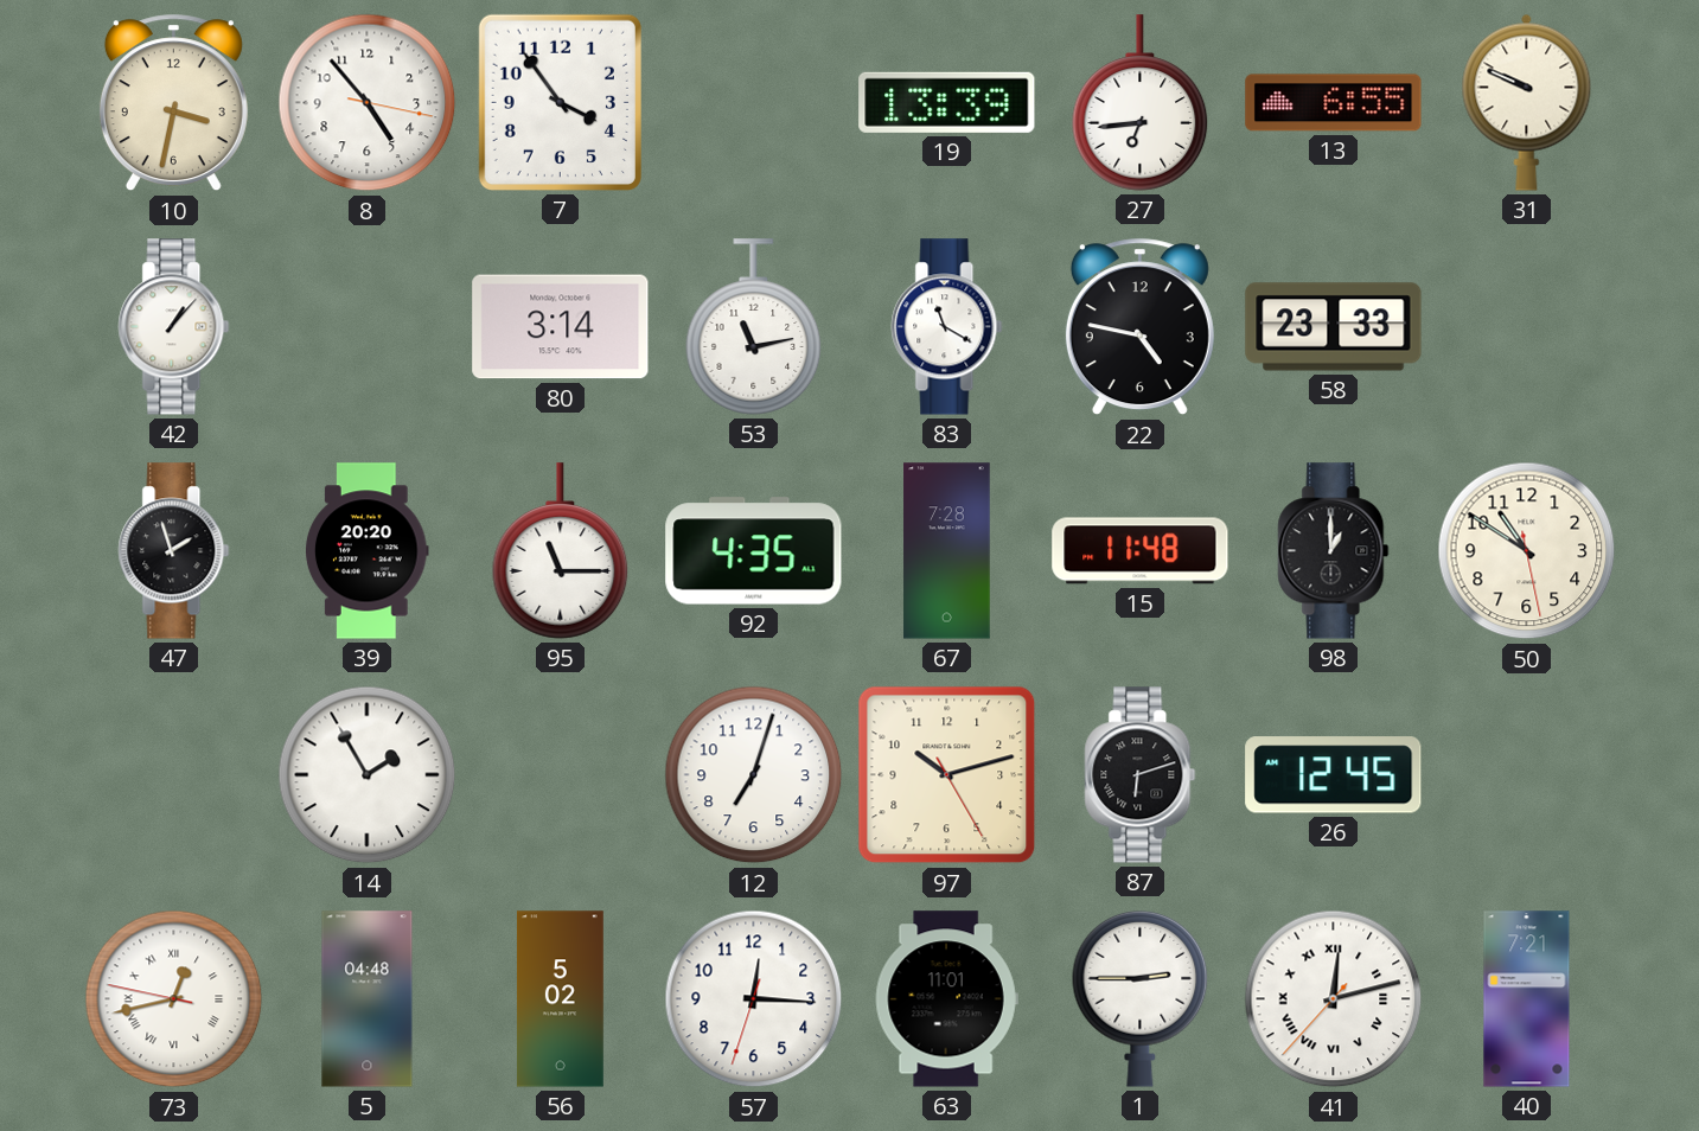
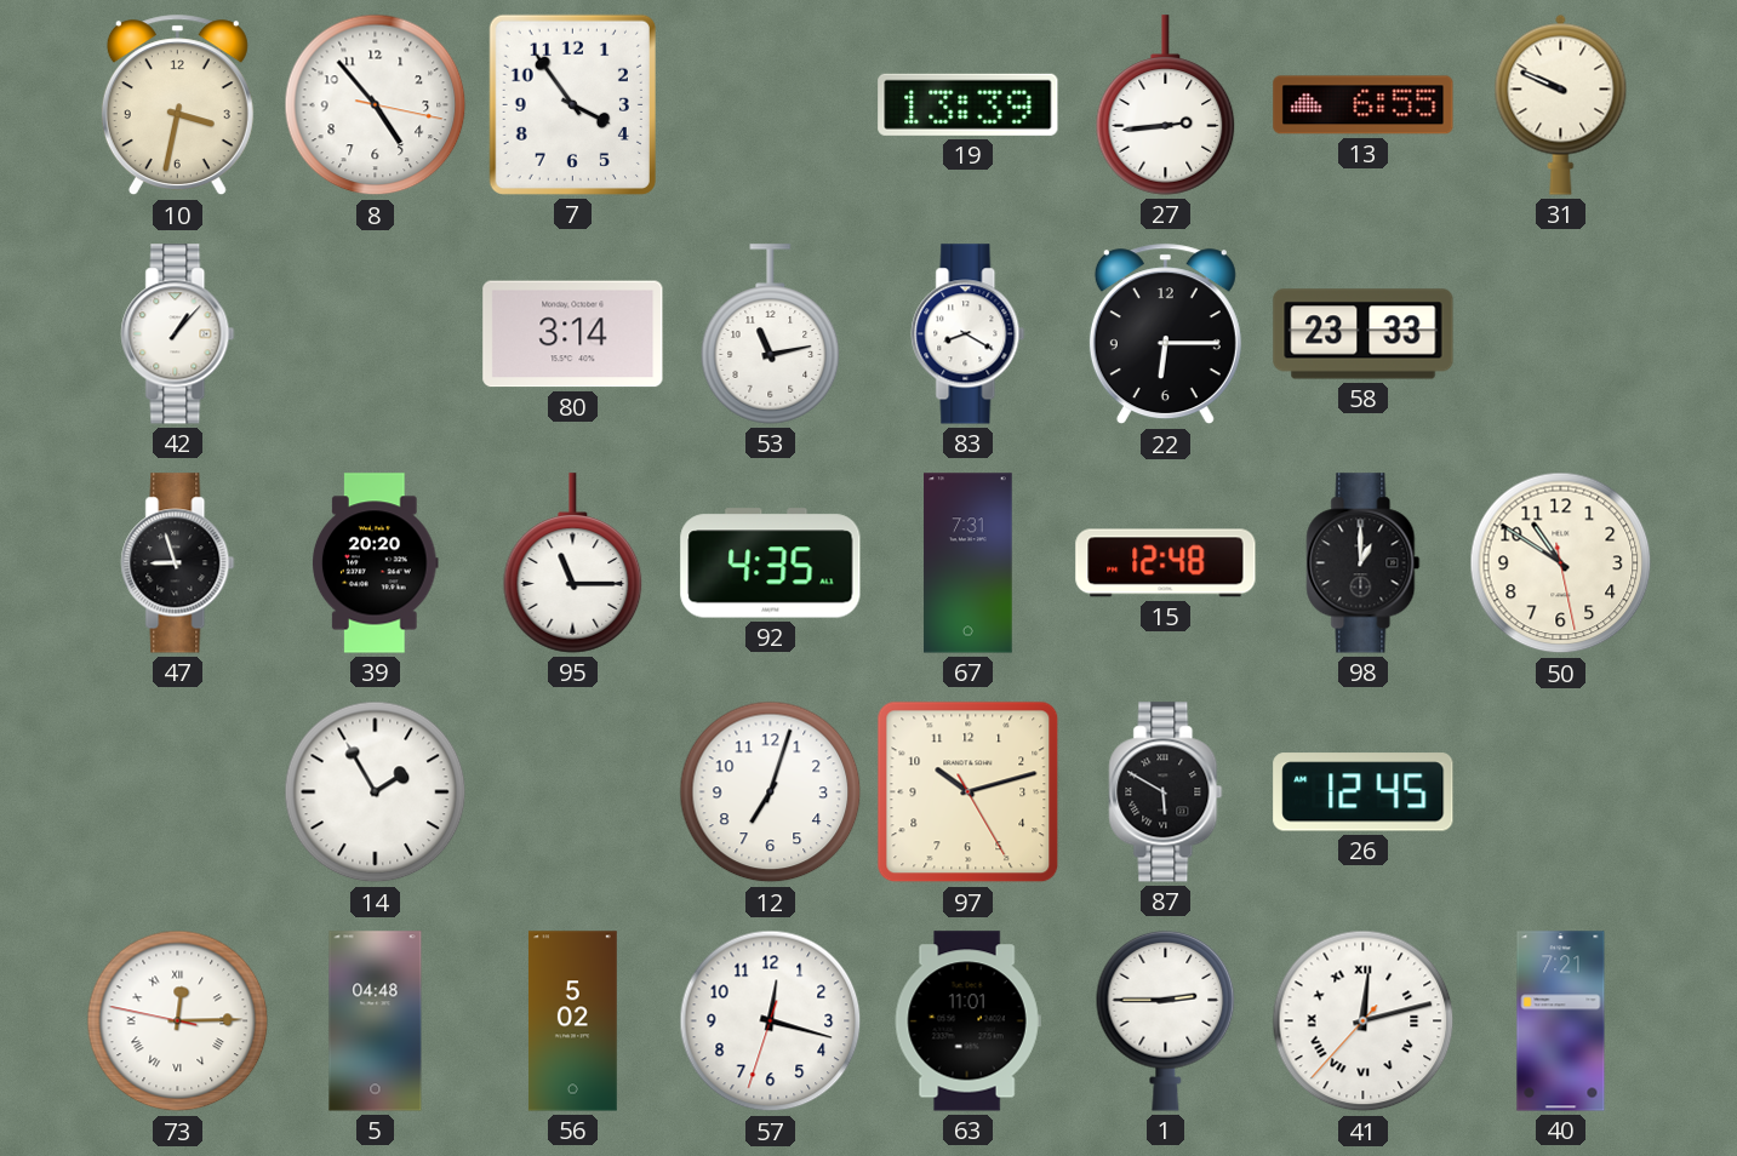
27: 6:44 -> 2:44 (1166, 105)
83: 11:20 -> 8:20 (969, 334)
22: 4:47 -> 6:15 (1165, 334)
47: 1:57 -> 8:57 (178, 563)
67: 7:28 -> 7:31 (969, 563)
15: 11:48 -> 12:48 (1166, 563)
87: 6:12 -> 5:50 (1166, 792)
73: 12:42 -> 12:14 (178, 1021)
57: 12:15 -> 12:17 (771, 1021)
